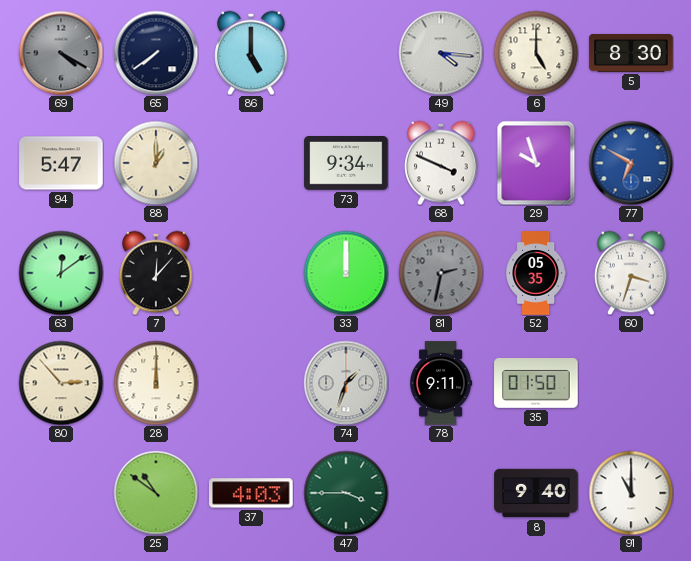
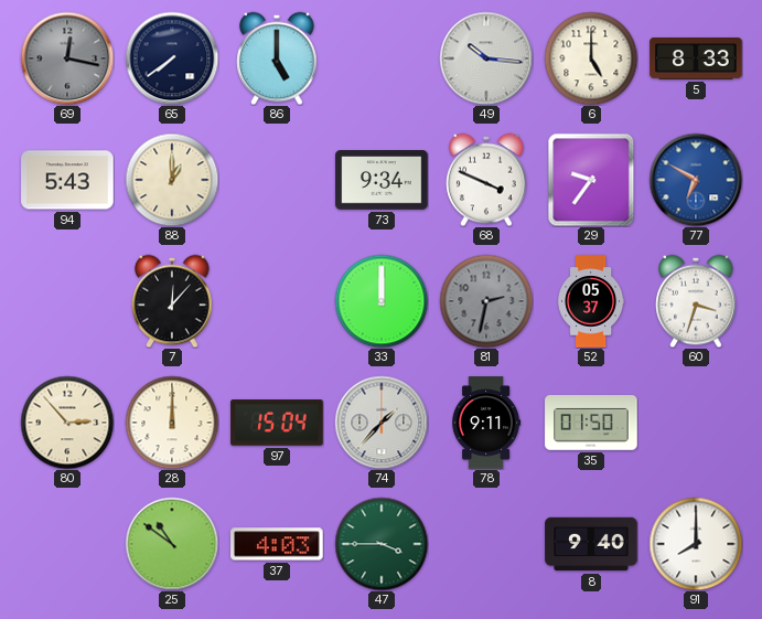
69: 4:20 -> 12:17 (67, 58)
49: 4:16 -> 10:16 (486, 58)
5: 8:30 -> 8:33 (696, 58)
94: 5:47 -> 5:43 (67, 180)
29: 9:57 -> 9:36 (591, 180)
63: 12:09 -> none (61, 273)
52: 05:35 -> 05:37 (591, 301)
97: none -> 15:04 (277, 423)
74: 1:33 -> 1:37 (382, 423)
91: 11:00 -> 8:00 (696, 544)
